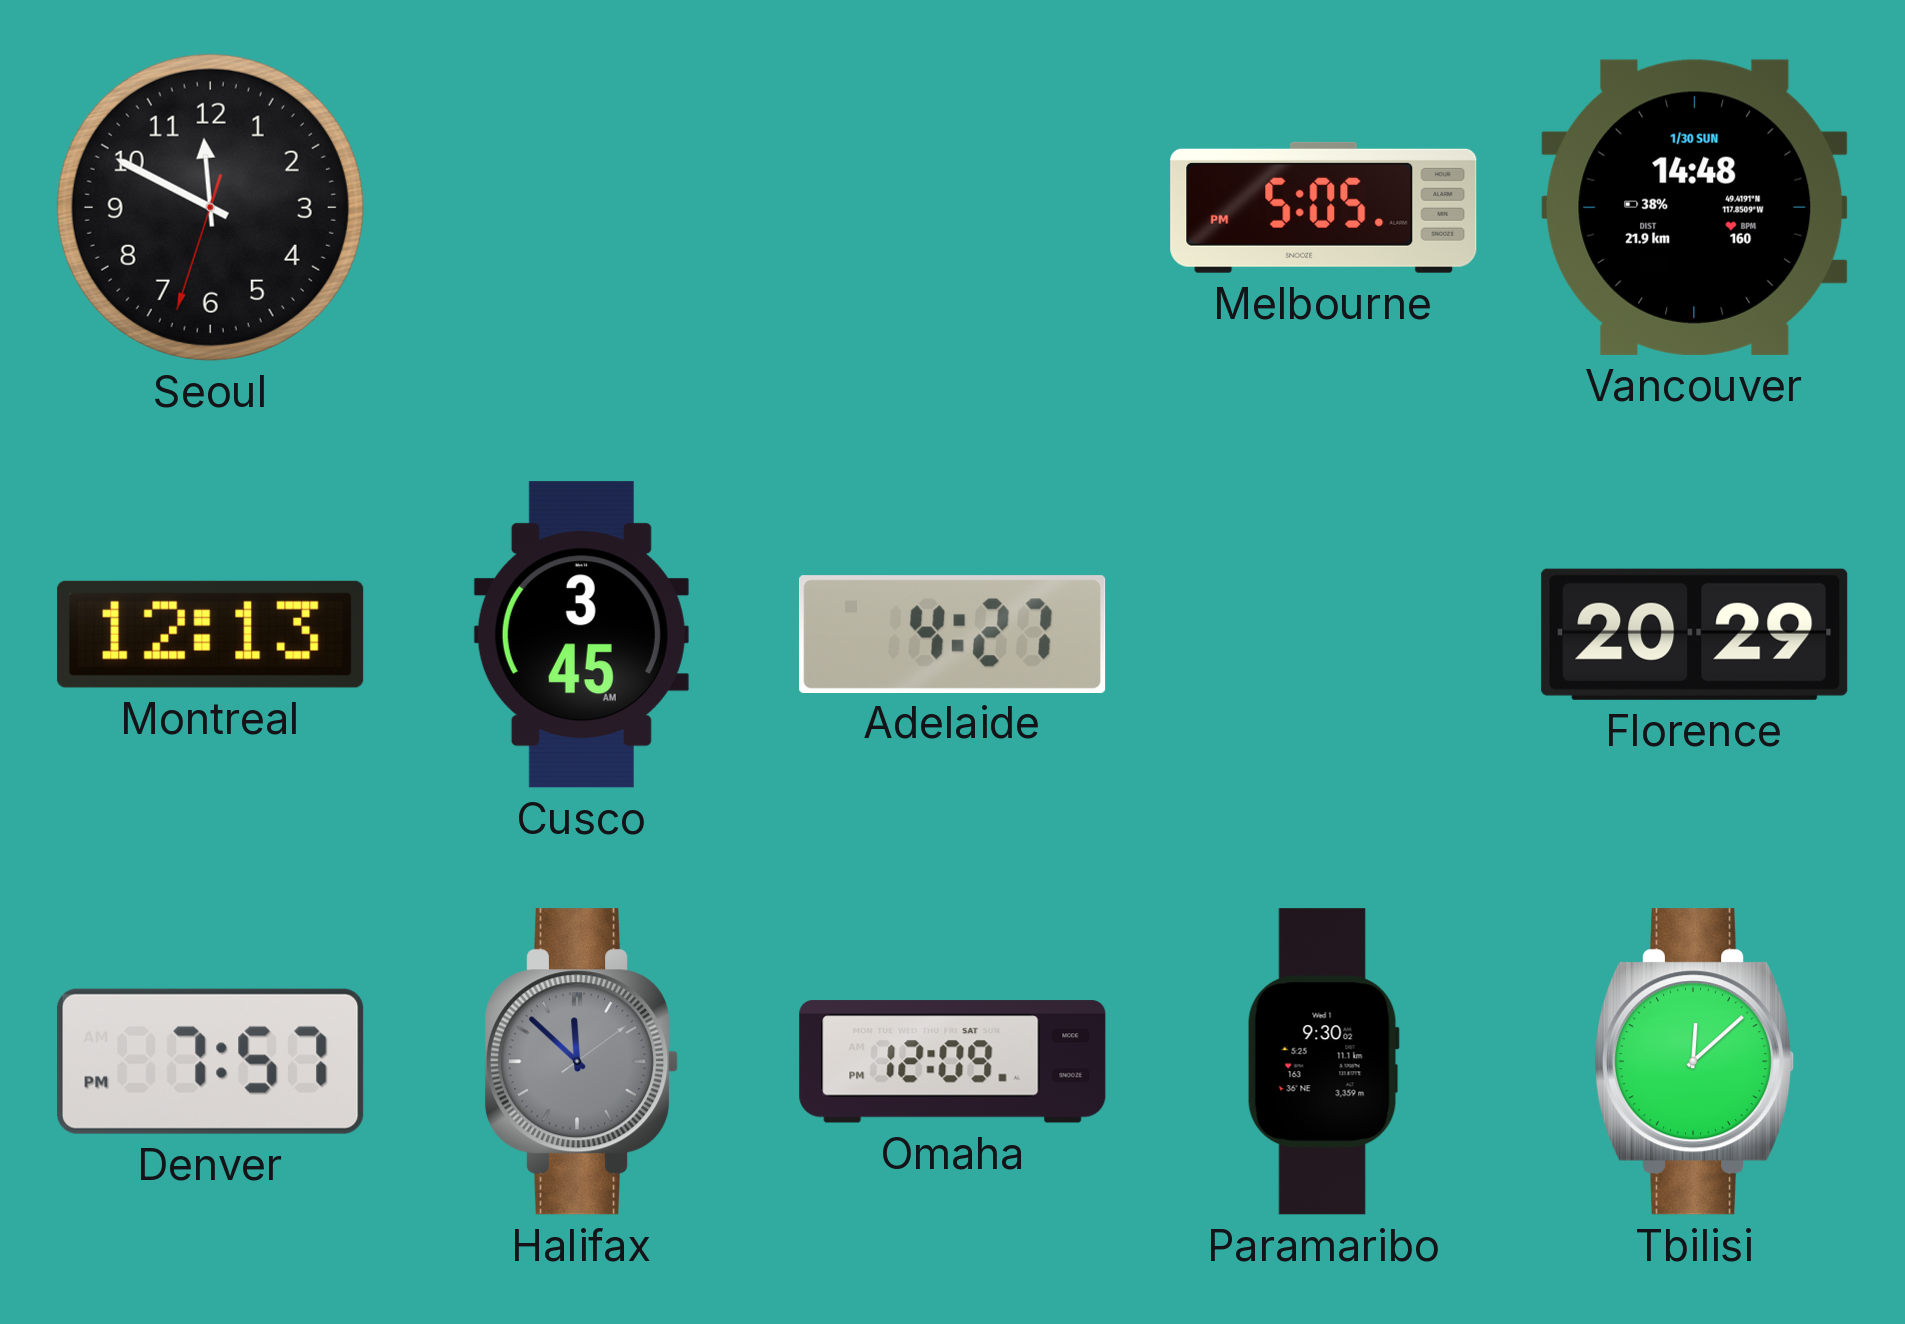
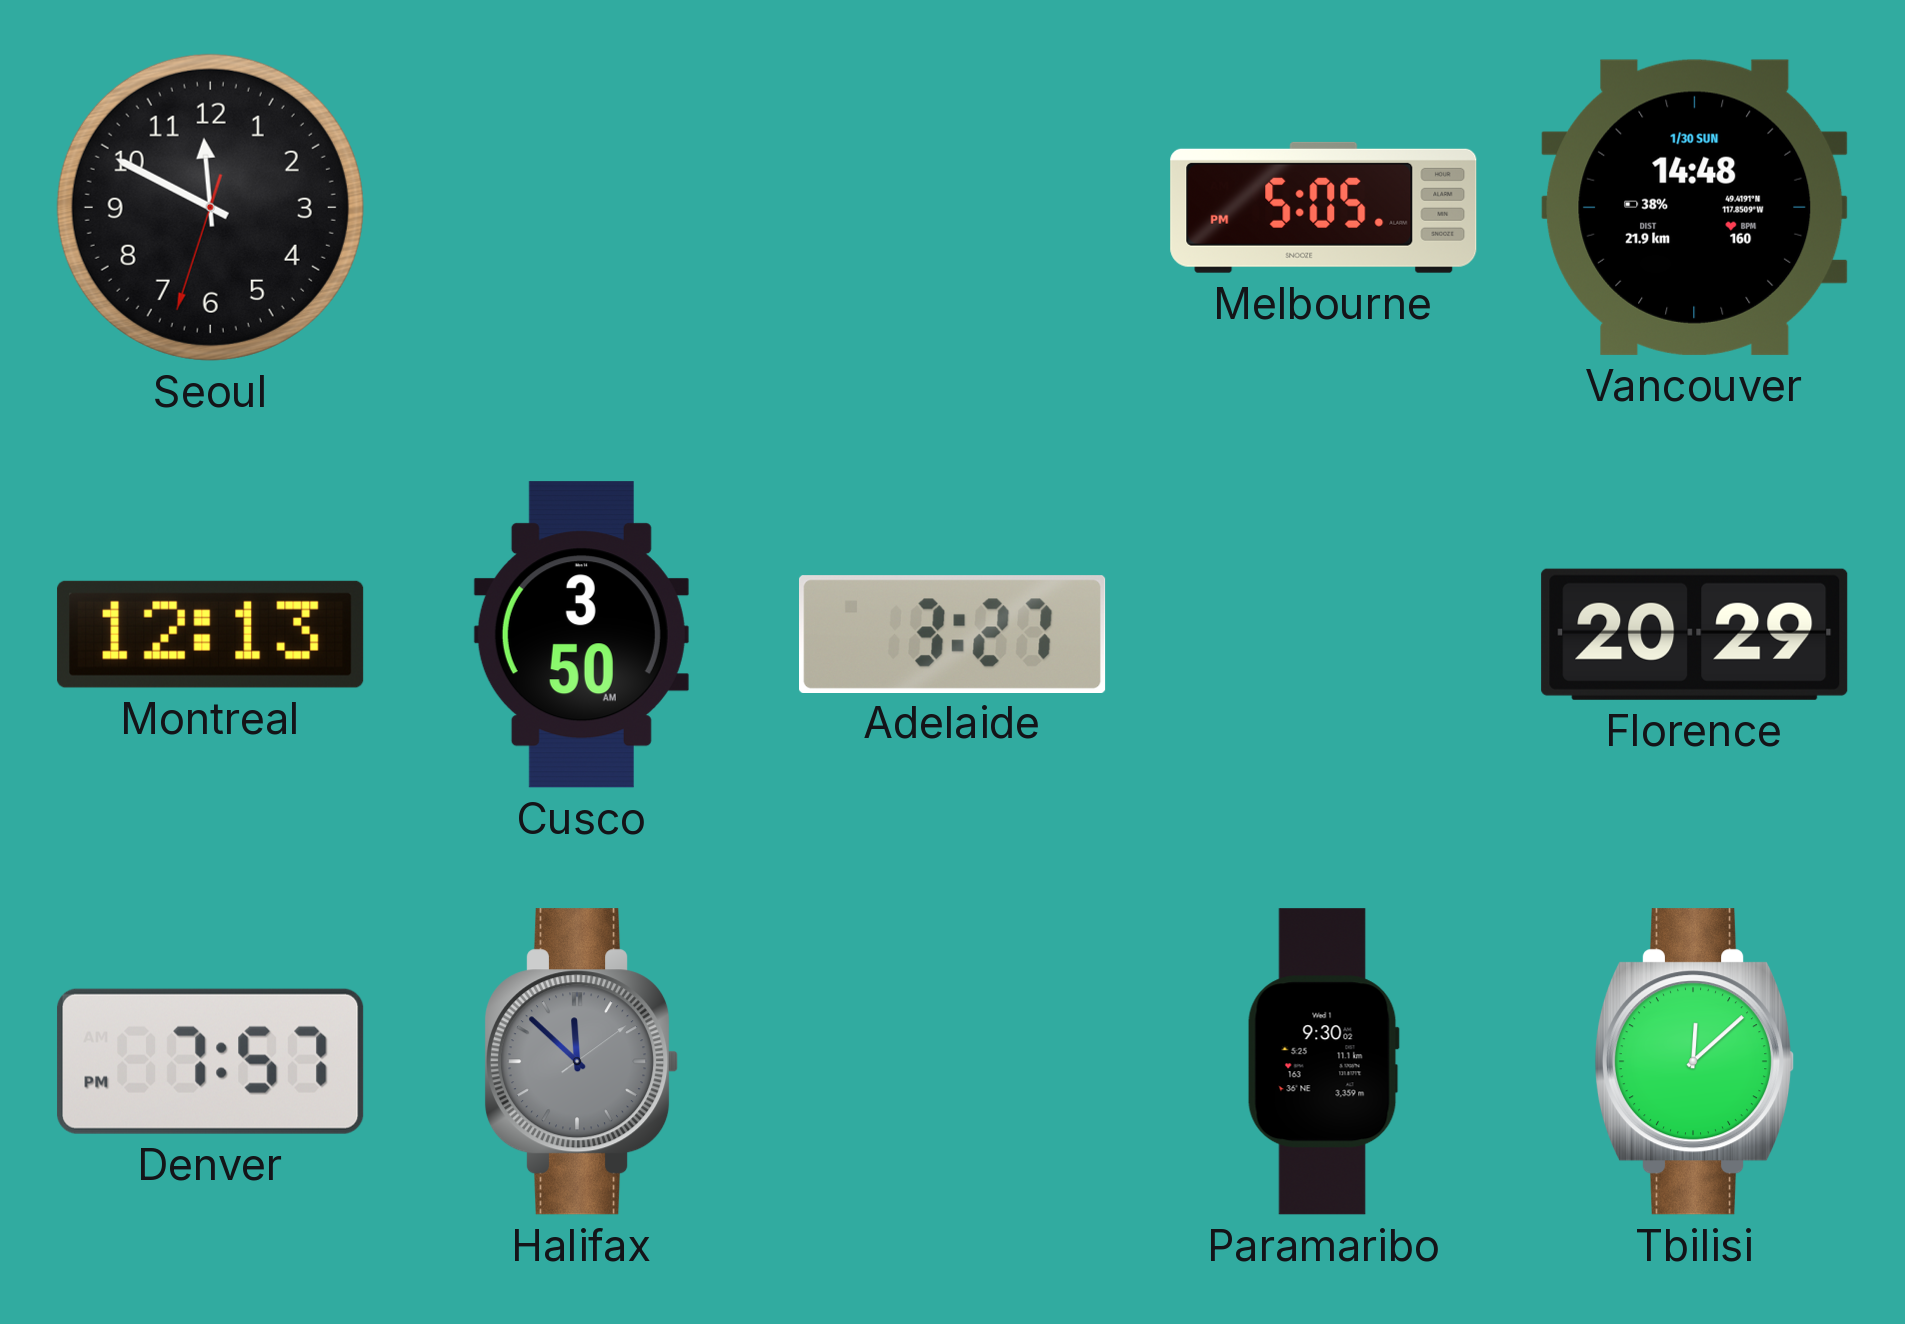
Cusco: 3:45 -> 3:50 (581, 635)
Adelaide: 4:27 -> 3:27 (953, 634)
Omaha: 12:09 -> none (953, 1062)
